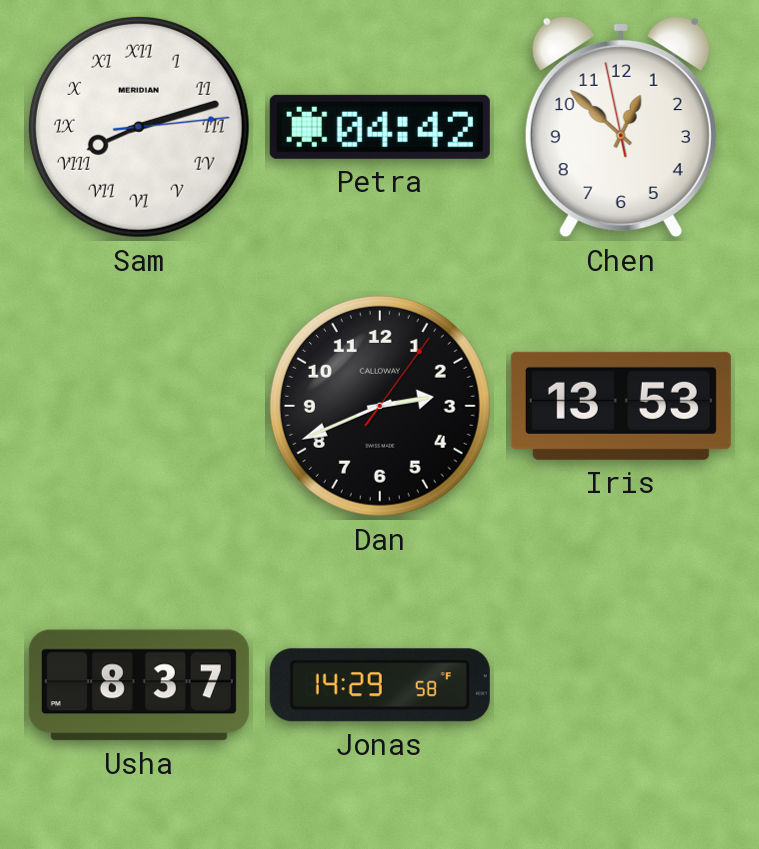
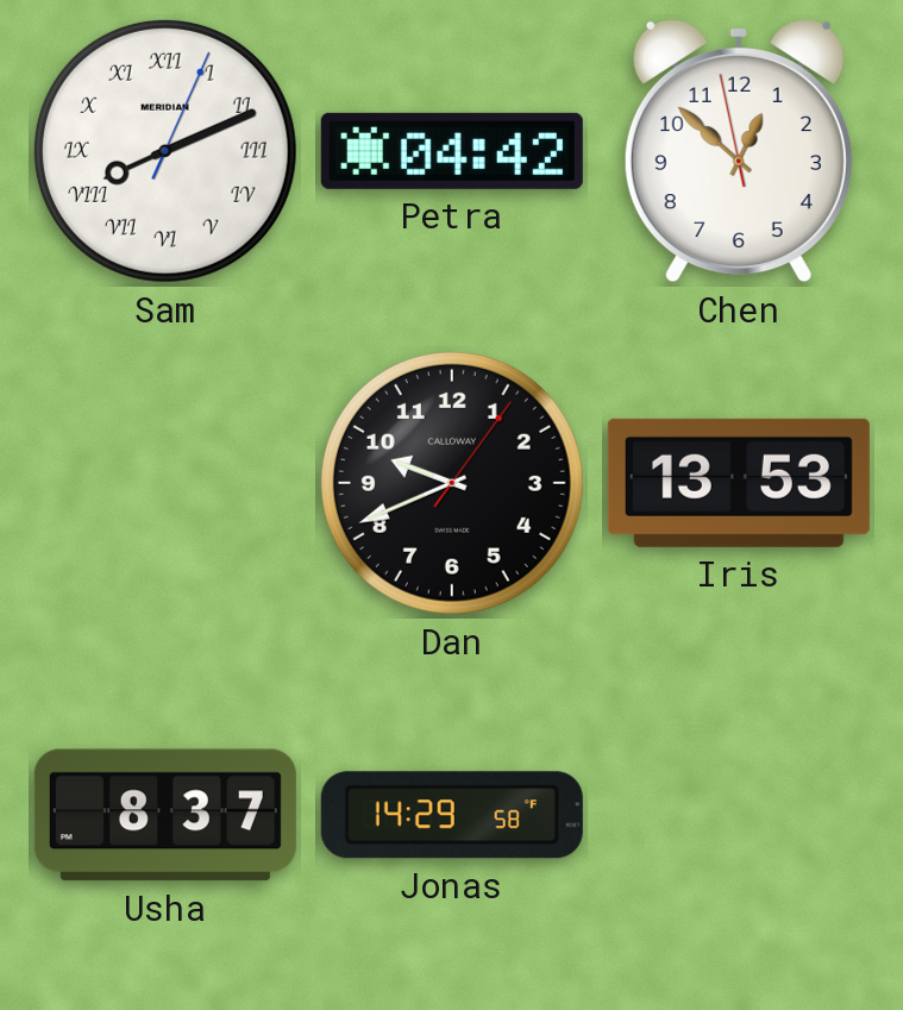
Sam: 8:12 -> 8:11 (165, 151)
Dan: 2:41 -> 9:41 (452, 483)
